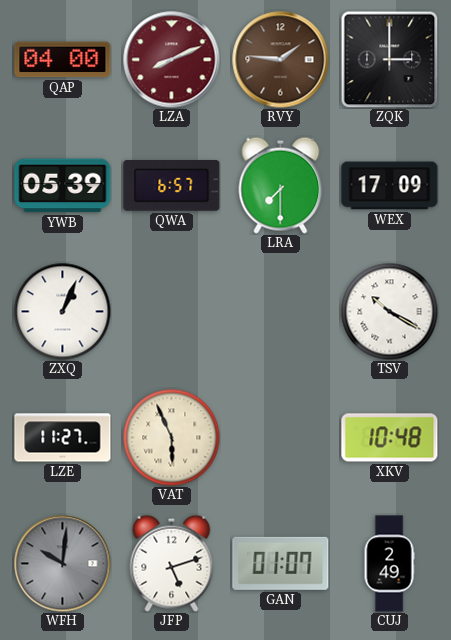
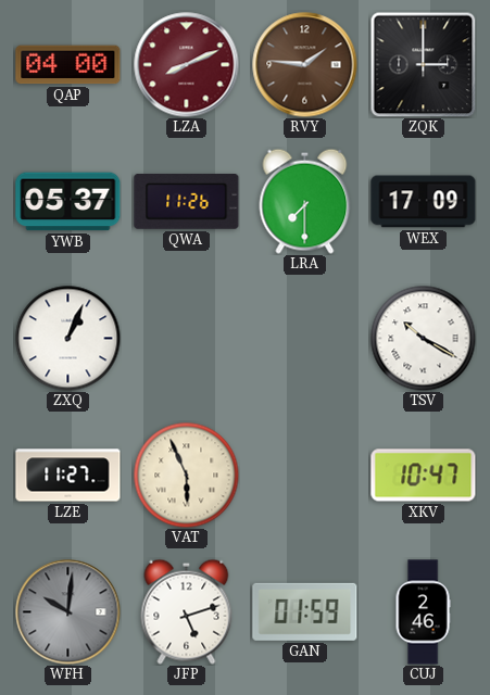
YWB: 05:39 -> 05:37 (68, 202)
QWA: 6:57 -> 11:26 (187, 202)
XKV: 10:48 -> 10:47 (424, 476)
GAN: 01:07 -> 01:59 (305, 611)
CUJ: 2:49 -> 2:46 (423, 612)
